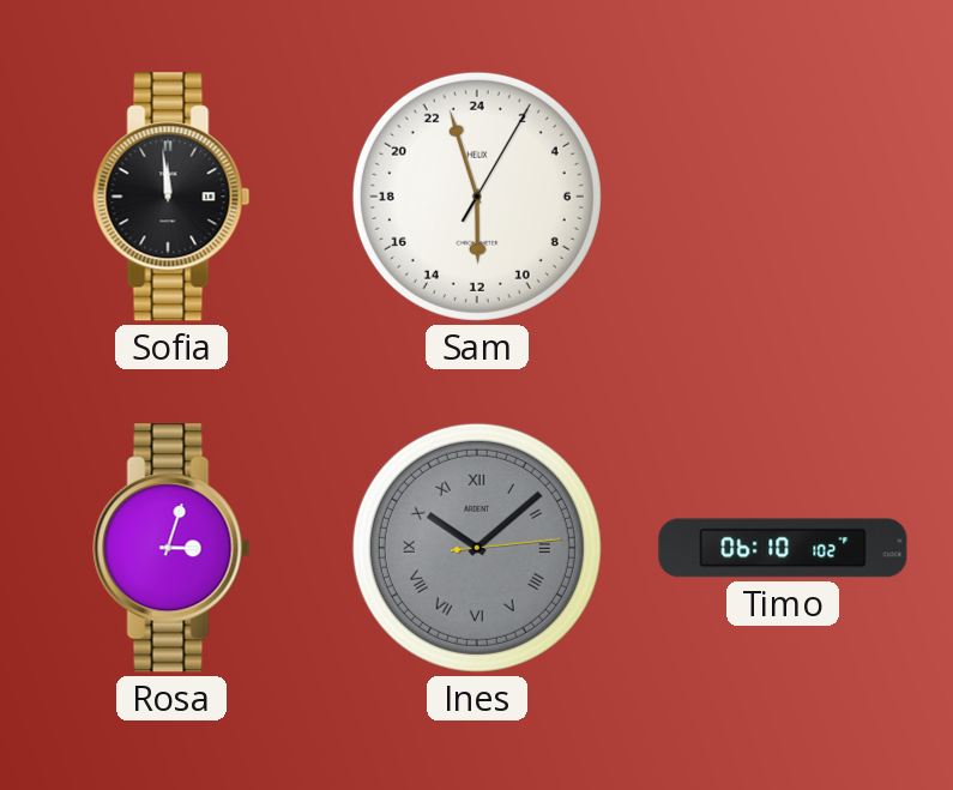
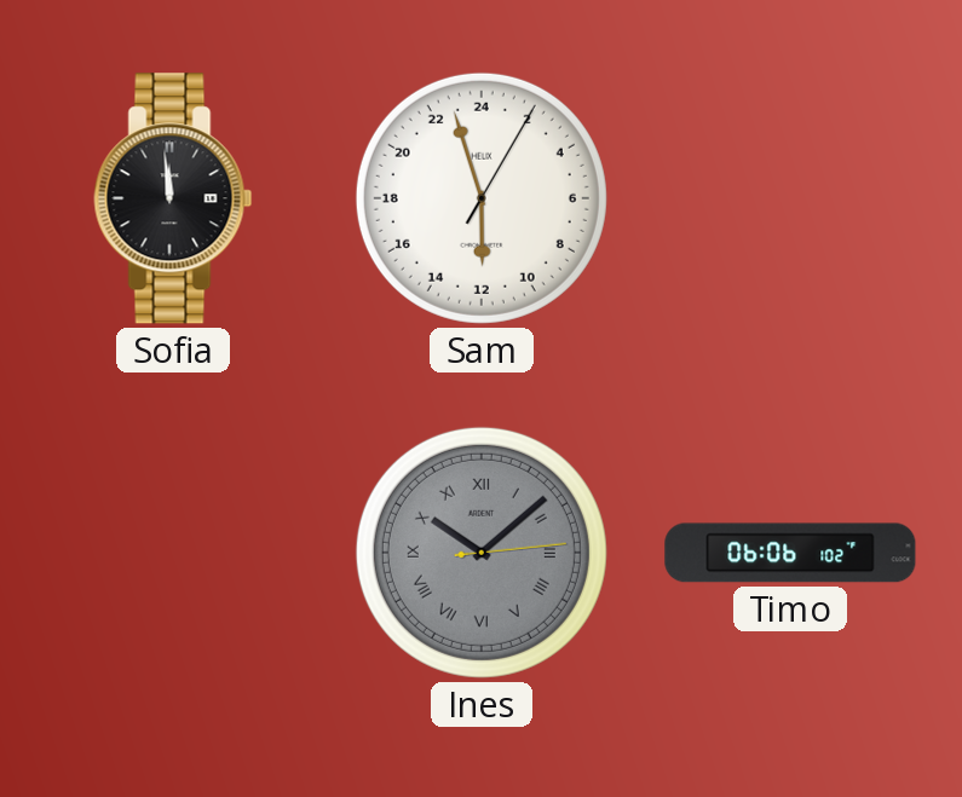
Rosa: 3:03 -> none (171, 548)
Timo: 06:10 -> 06:06 (790, 553)
